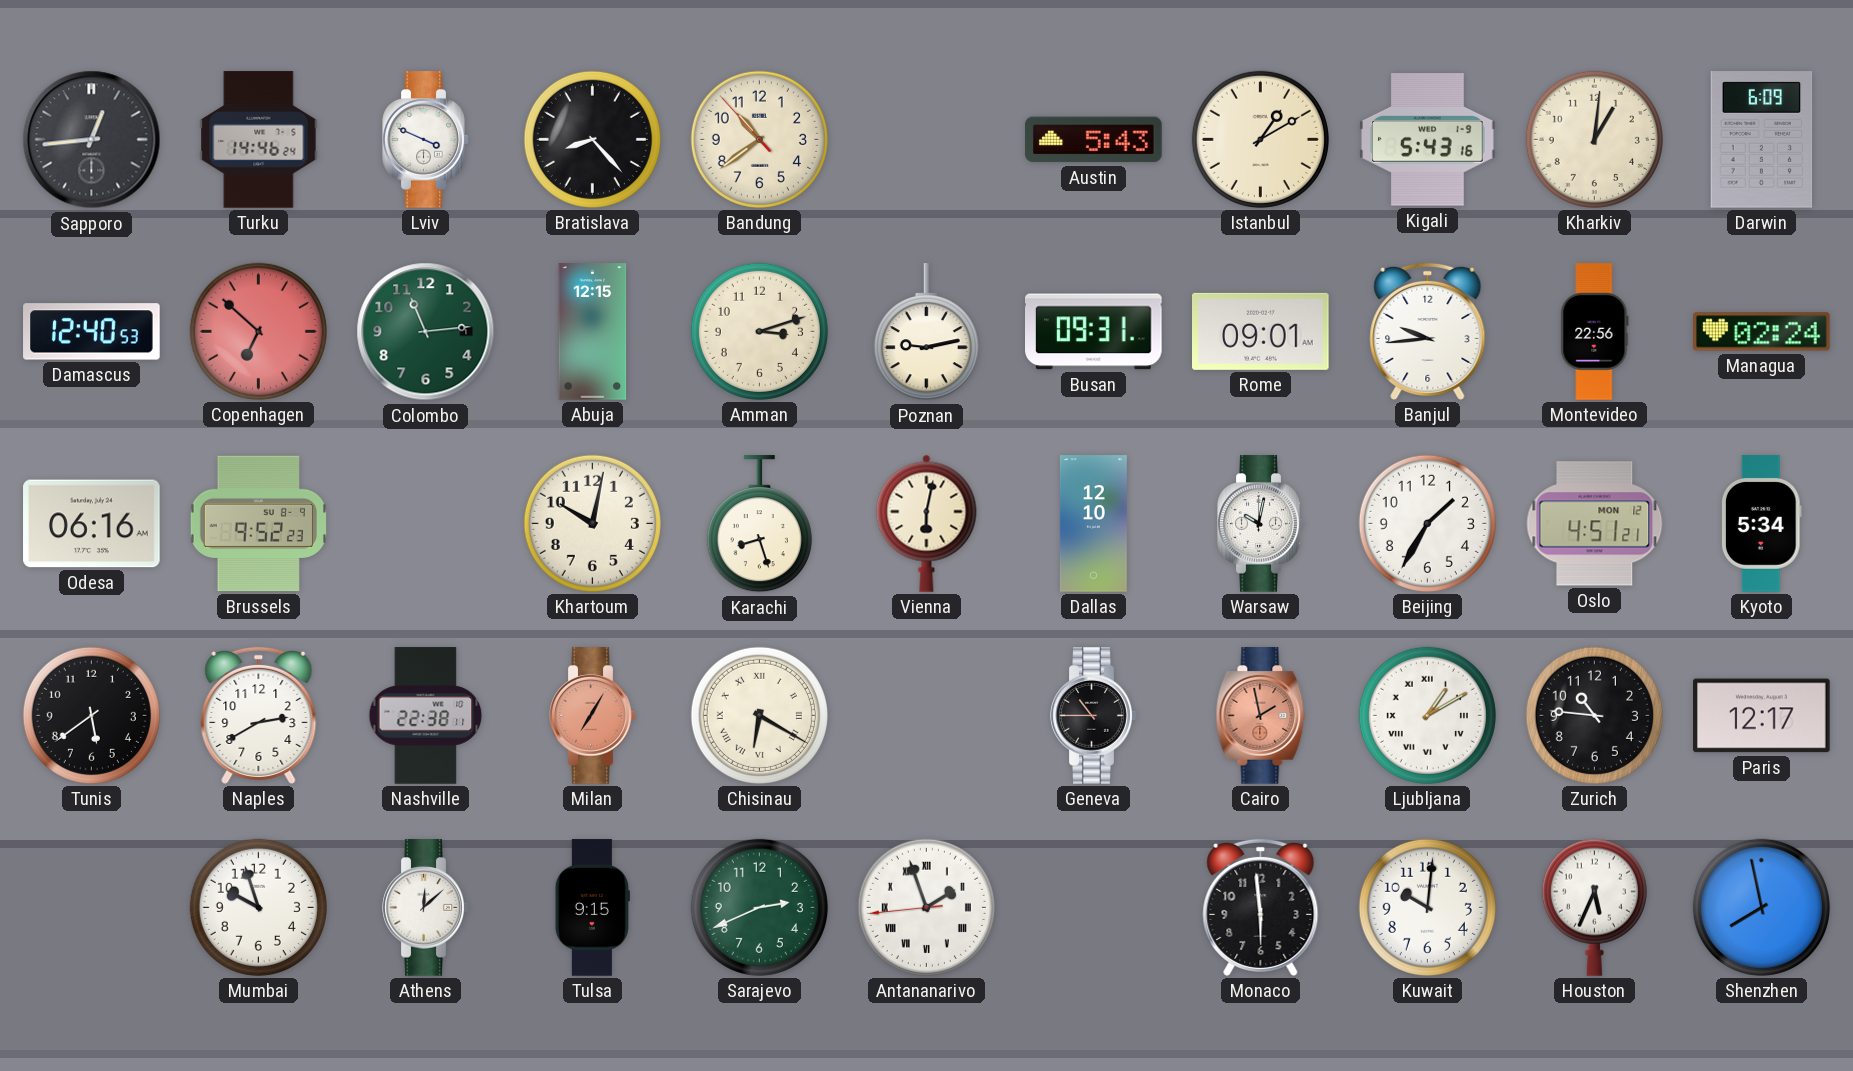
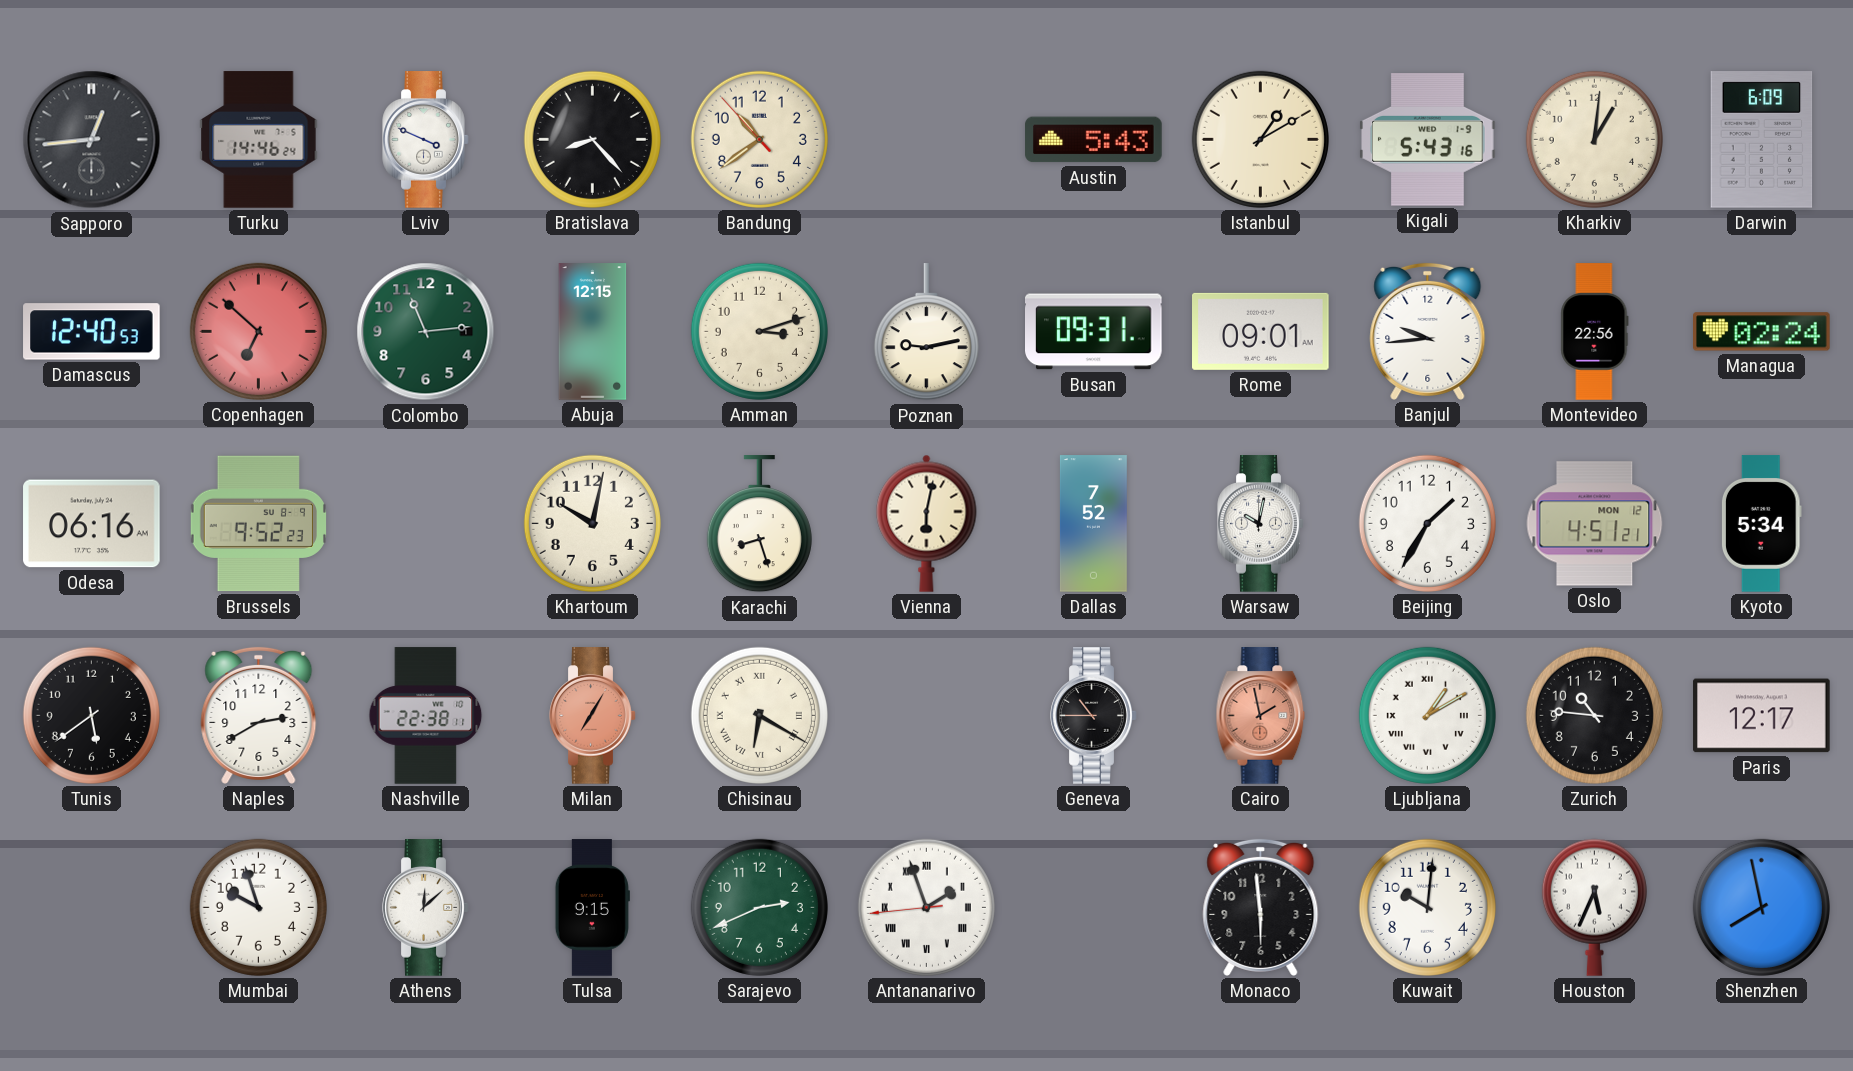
Dallas: 12:10 -> 7:52 (1093, 524)
